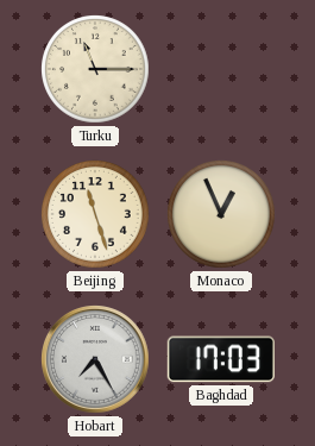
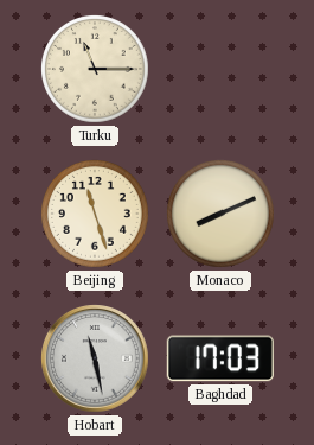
Monaco: 12:56 -> 8:11 (222, 215)
Hobart: 7:25 -> 11:28 (96, 360)
